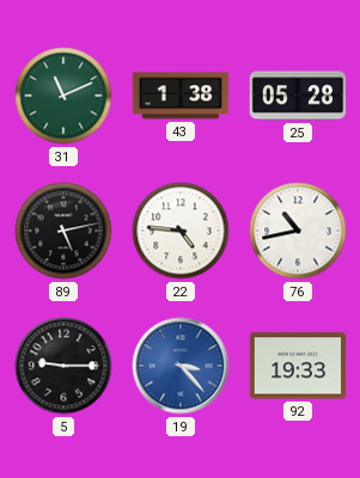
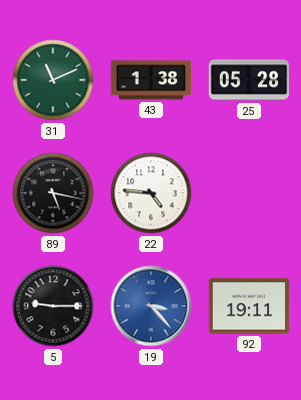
89: 5:13 -> 5:17 (53, 193)
76: 10:43 -> none (298, 231)
92: 19:33 -> 19:11 (249, 306)
